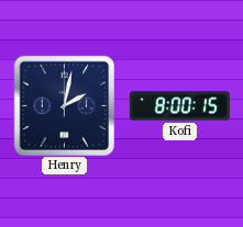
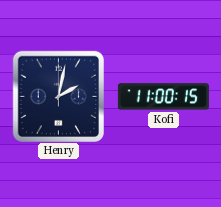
Kofi: 8:00 -> 11:00 (163, 97)
